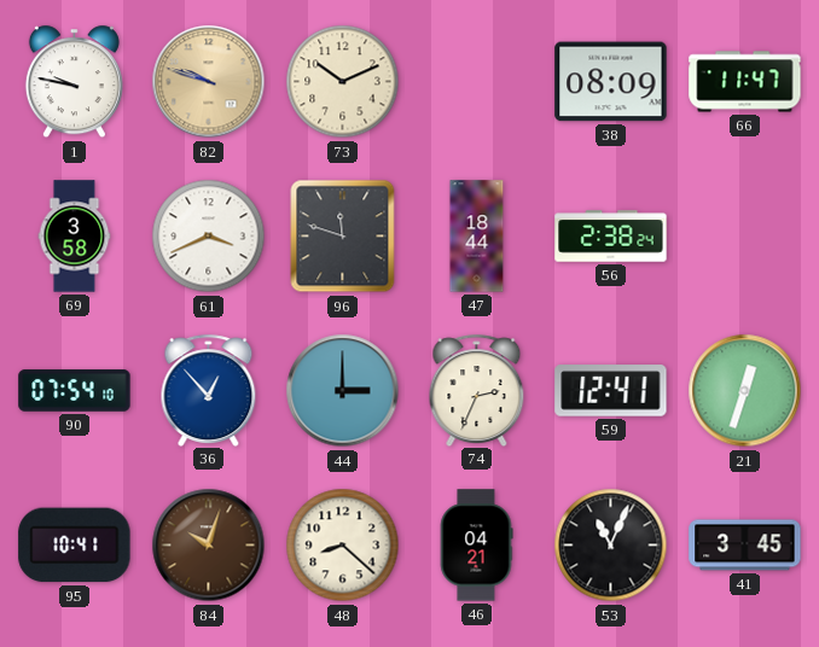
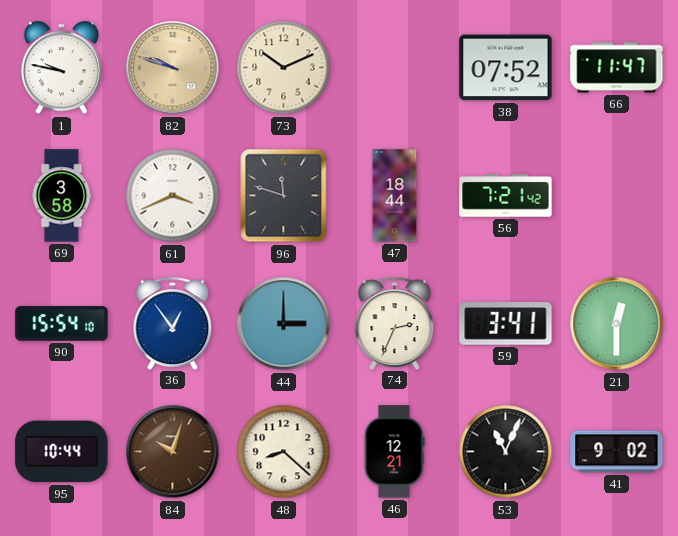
38: 08:09 -> 07:52 (506, 68)
56: 2:38 -> 7:21 (506, 196)
90: 07:54 -> 15:54 (62, 324)
36: 12:53 -> 12:54 (173, 323)
59: 12:41 -> 3:41 (506, 324)
21: 12:33 -> 12:30 (617, 324)
95: 10:41 -> 10:44 (62, 452)
46: 04:21 -> 12:21 (394, 452)
41: 3:45 -> 9:02 (617, 452)
